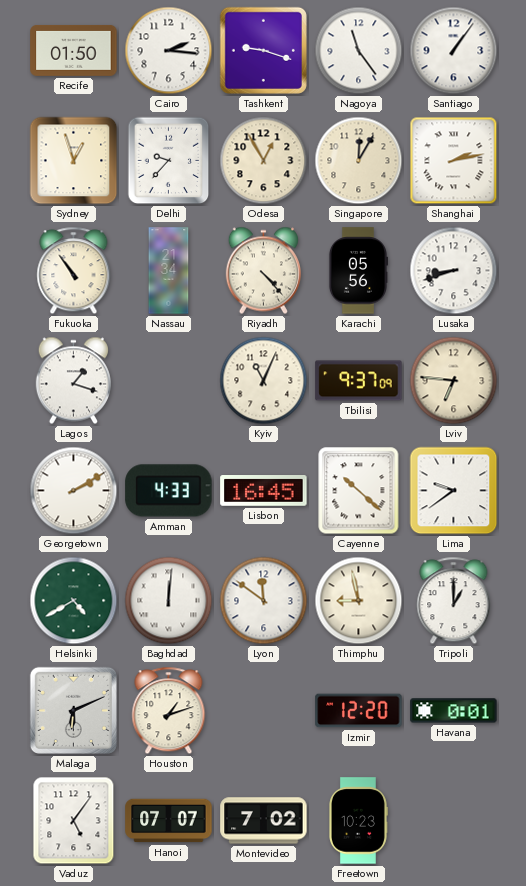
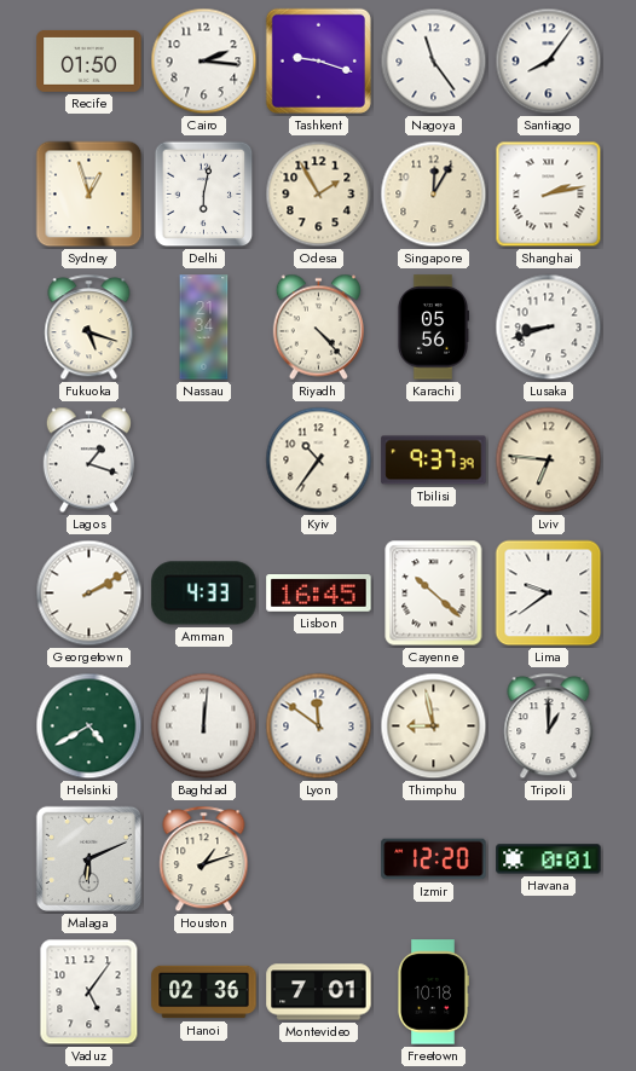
Santiago: 1:06 -> 8:06 (549, 62)
Delhi: 9:37 -> 6:02 (204, 195)
Odesa: 12:55 -> 1:55 (319, 195)
Fukuoka: 10:54 -> 5:18 (89, 328)
Kyiv: 11:04 -> 10:36 (319, 461)
Tbilisi: 9:37:09 -> 9:37:39 (434, 461)
Hanoi: 07:07 -> 02:36 (204, 992)
Montevideo: 7:02 -> 7:01 (319, 992)
Freetown: 10:23 -> 10:18 (434, 992)
